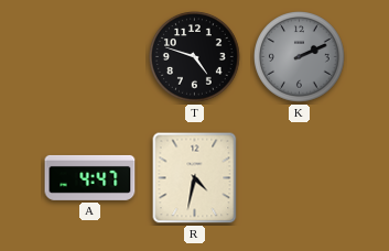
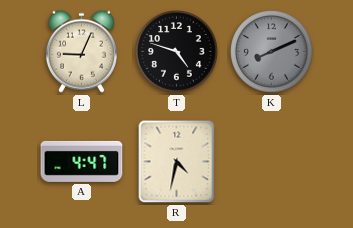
L: none -> 9:04 (81, 51)
K: 2:11 -> 8:11 (272, 52)
